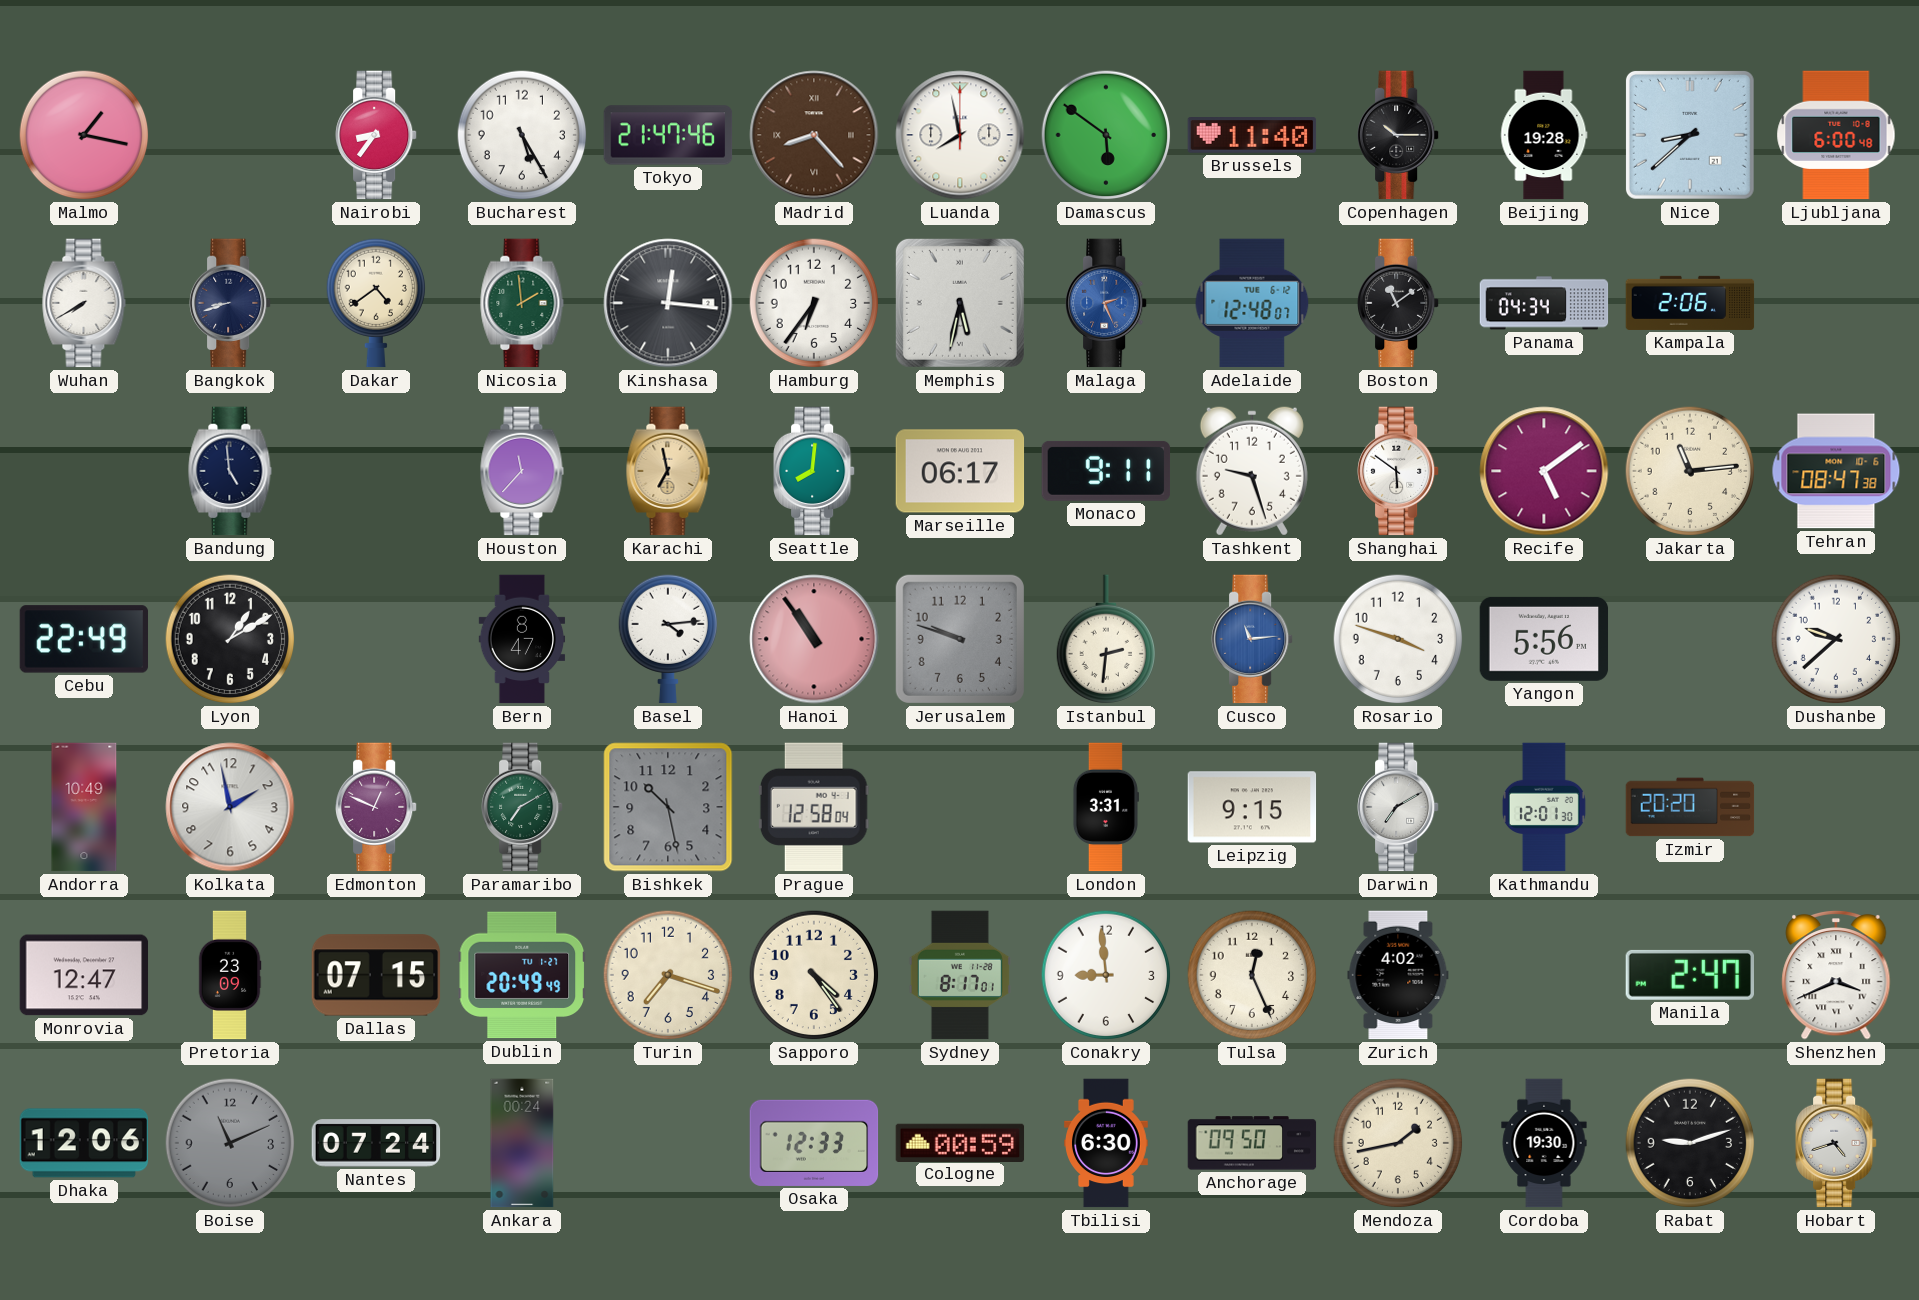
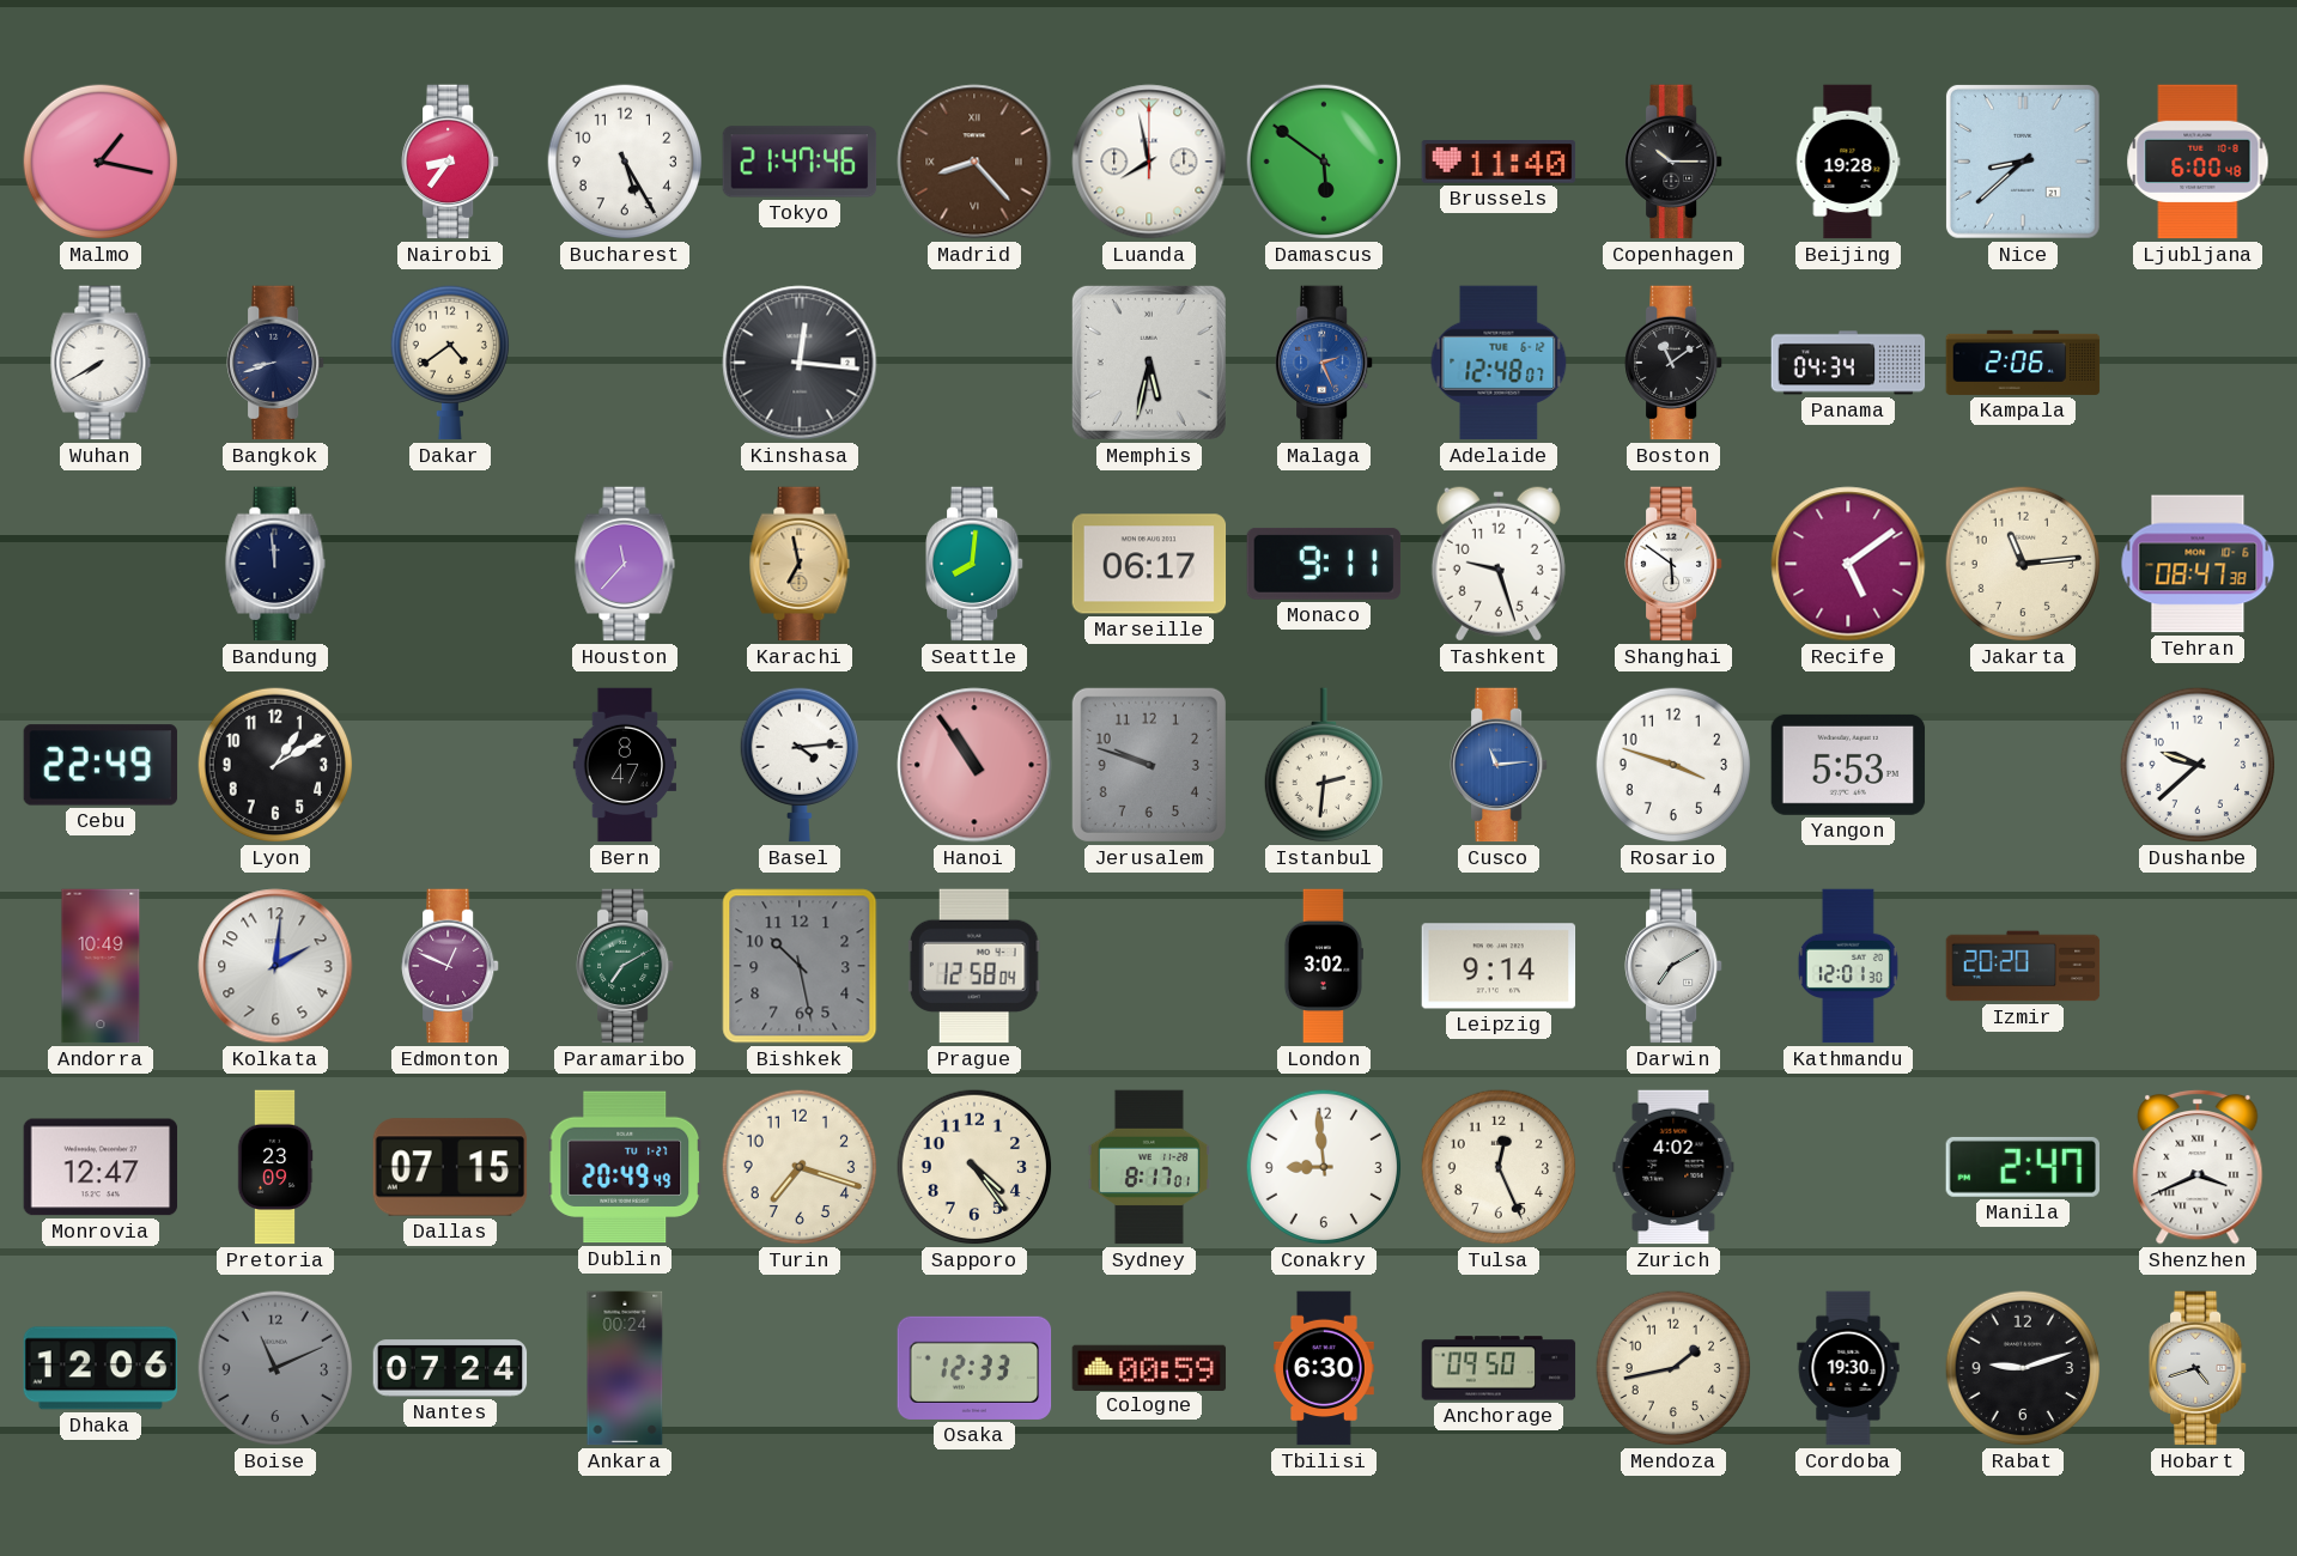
Nicosia: 1:59 -> none (522, 303)
Hamburg: 6:36 -> none (814, 303)
Bandung: 4:59 -> 11:59 (275, 564)
Yangon: 5:56 -> 5:53 (1848, 765)
Kolkata: 1:58 -> 2:01 (275, 966)
London: 3:31 -> 3:02 (1323, 966)
Leipzig: 9:15 -> 9:14 (1499, 966)
